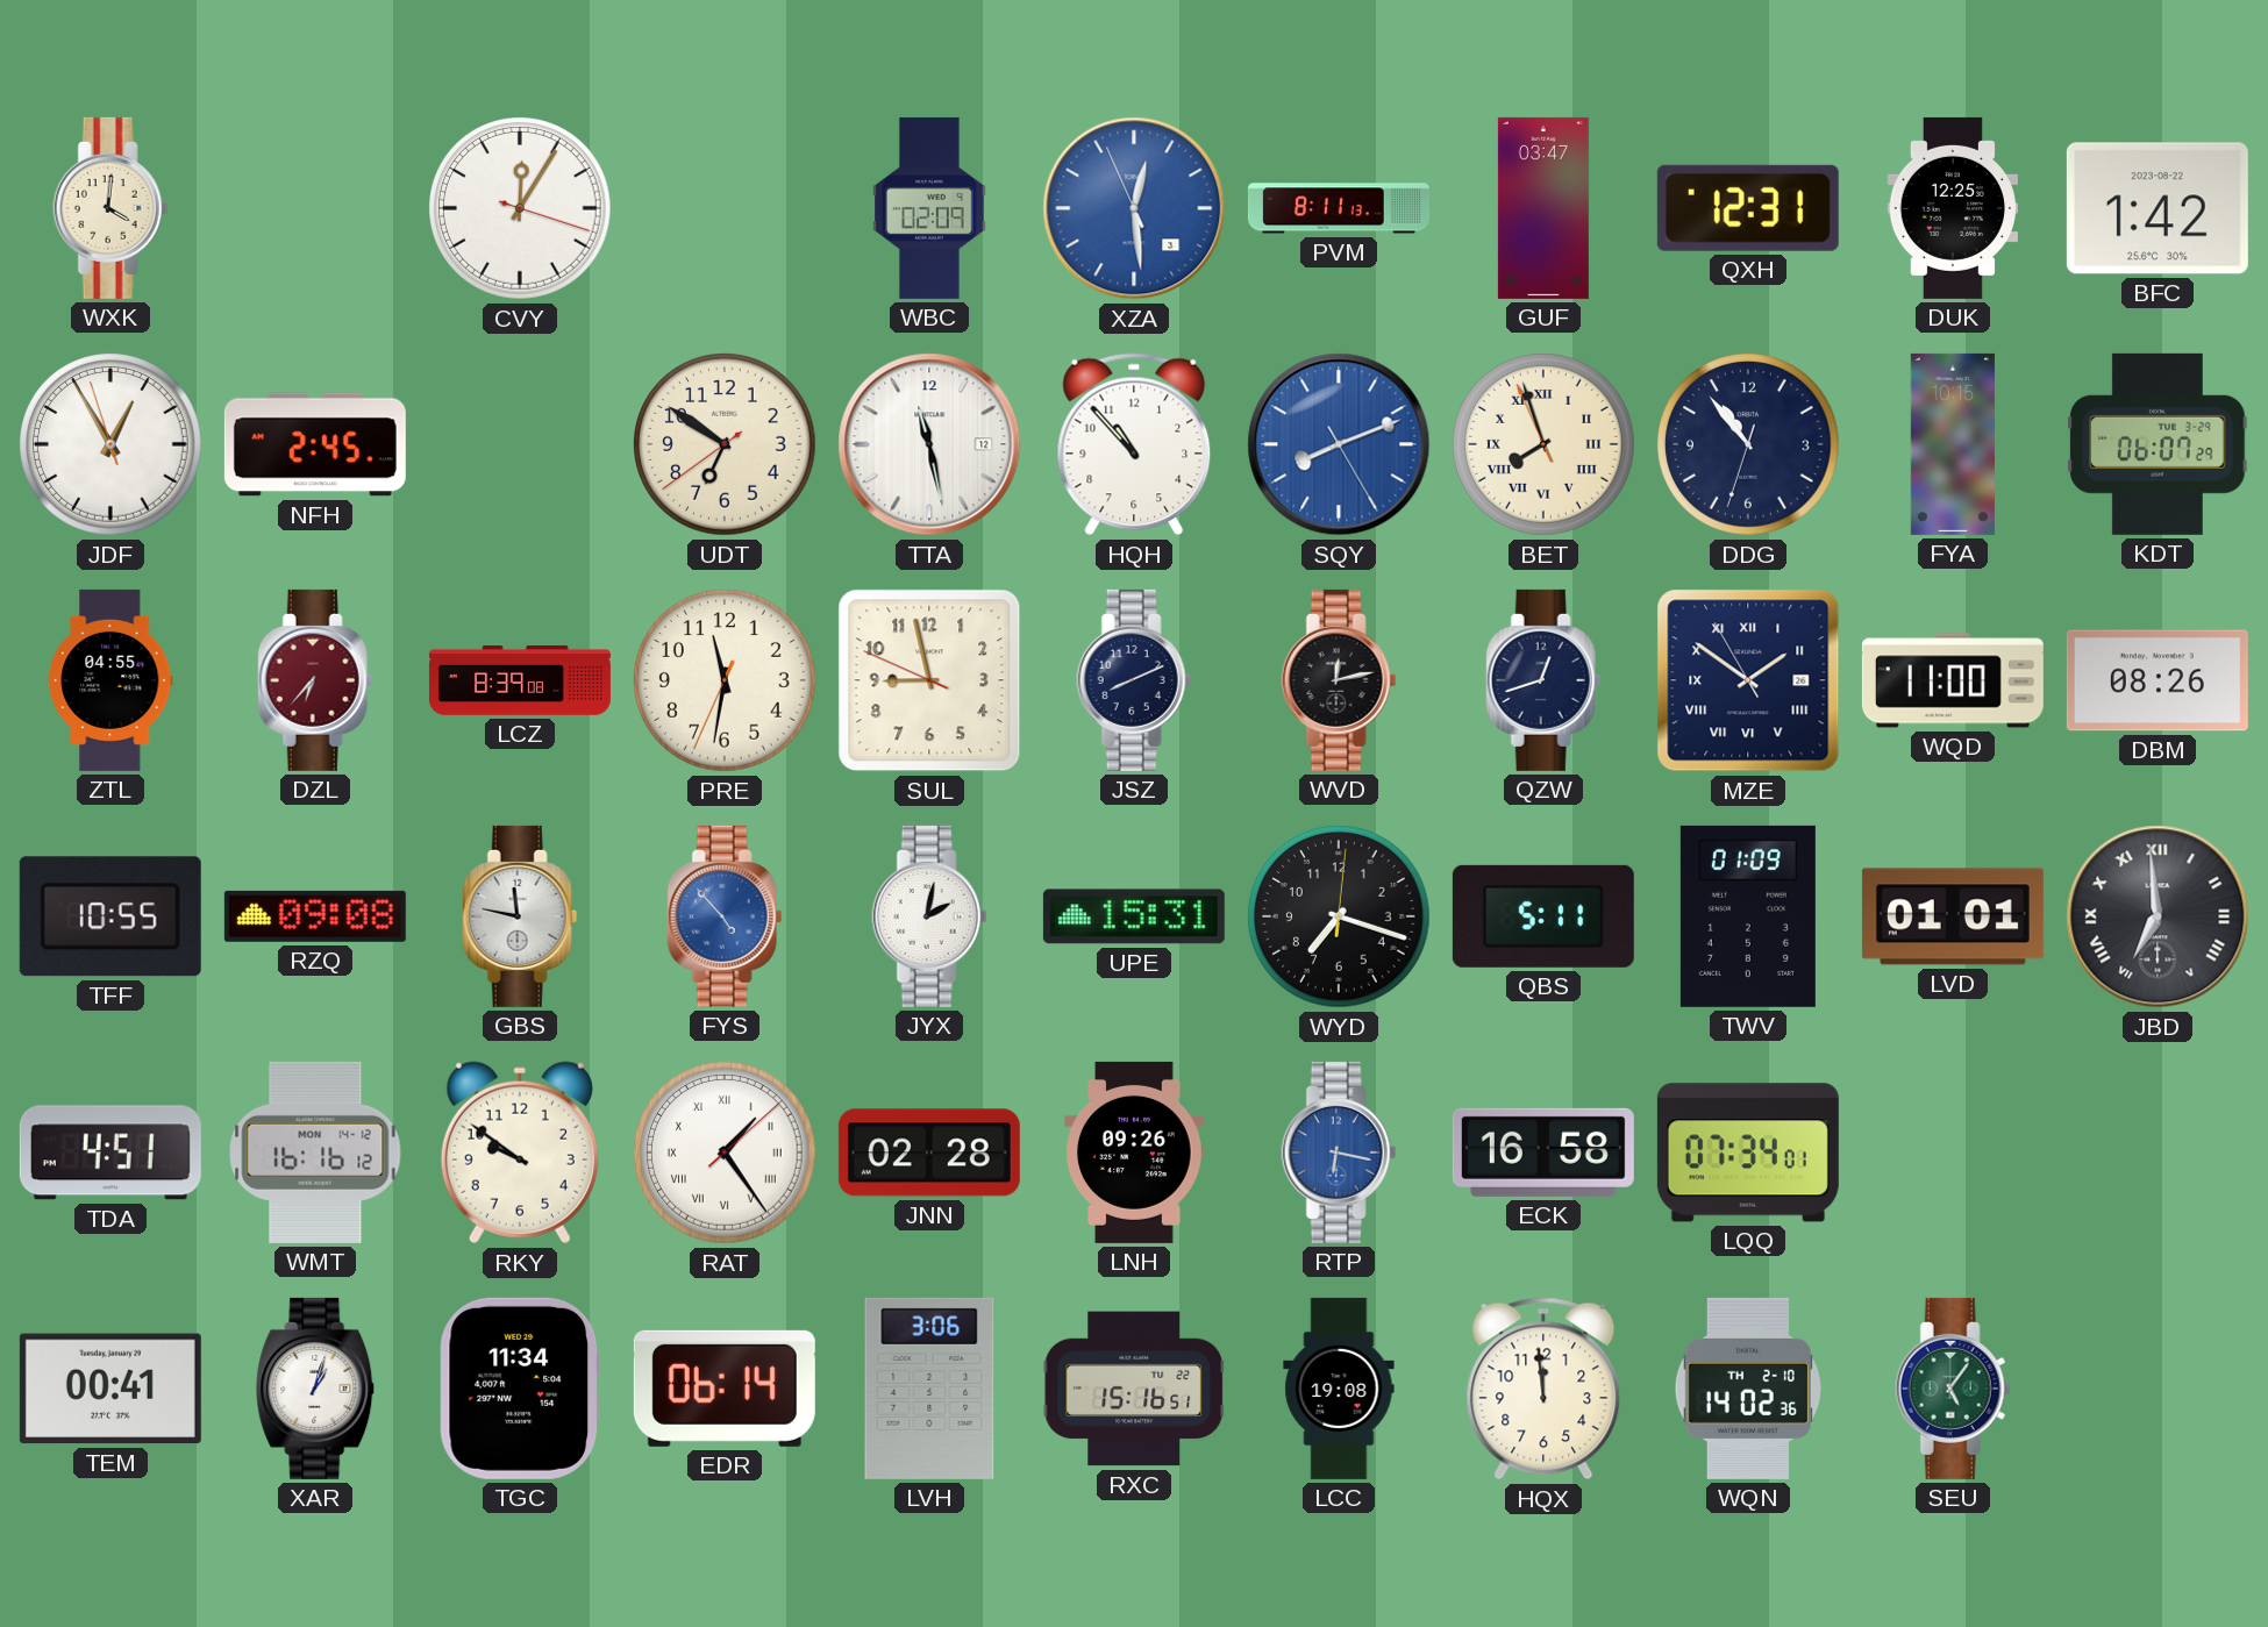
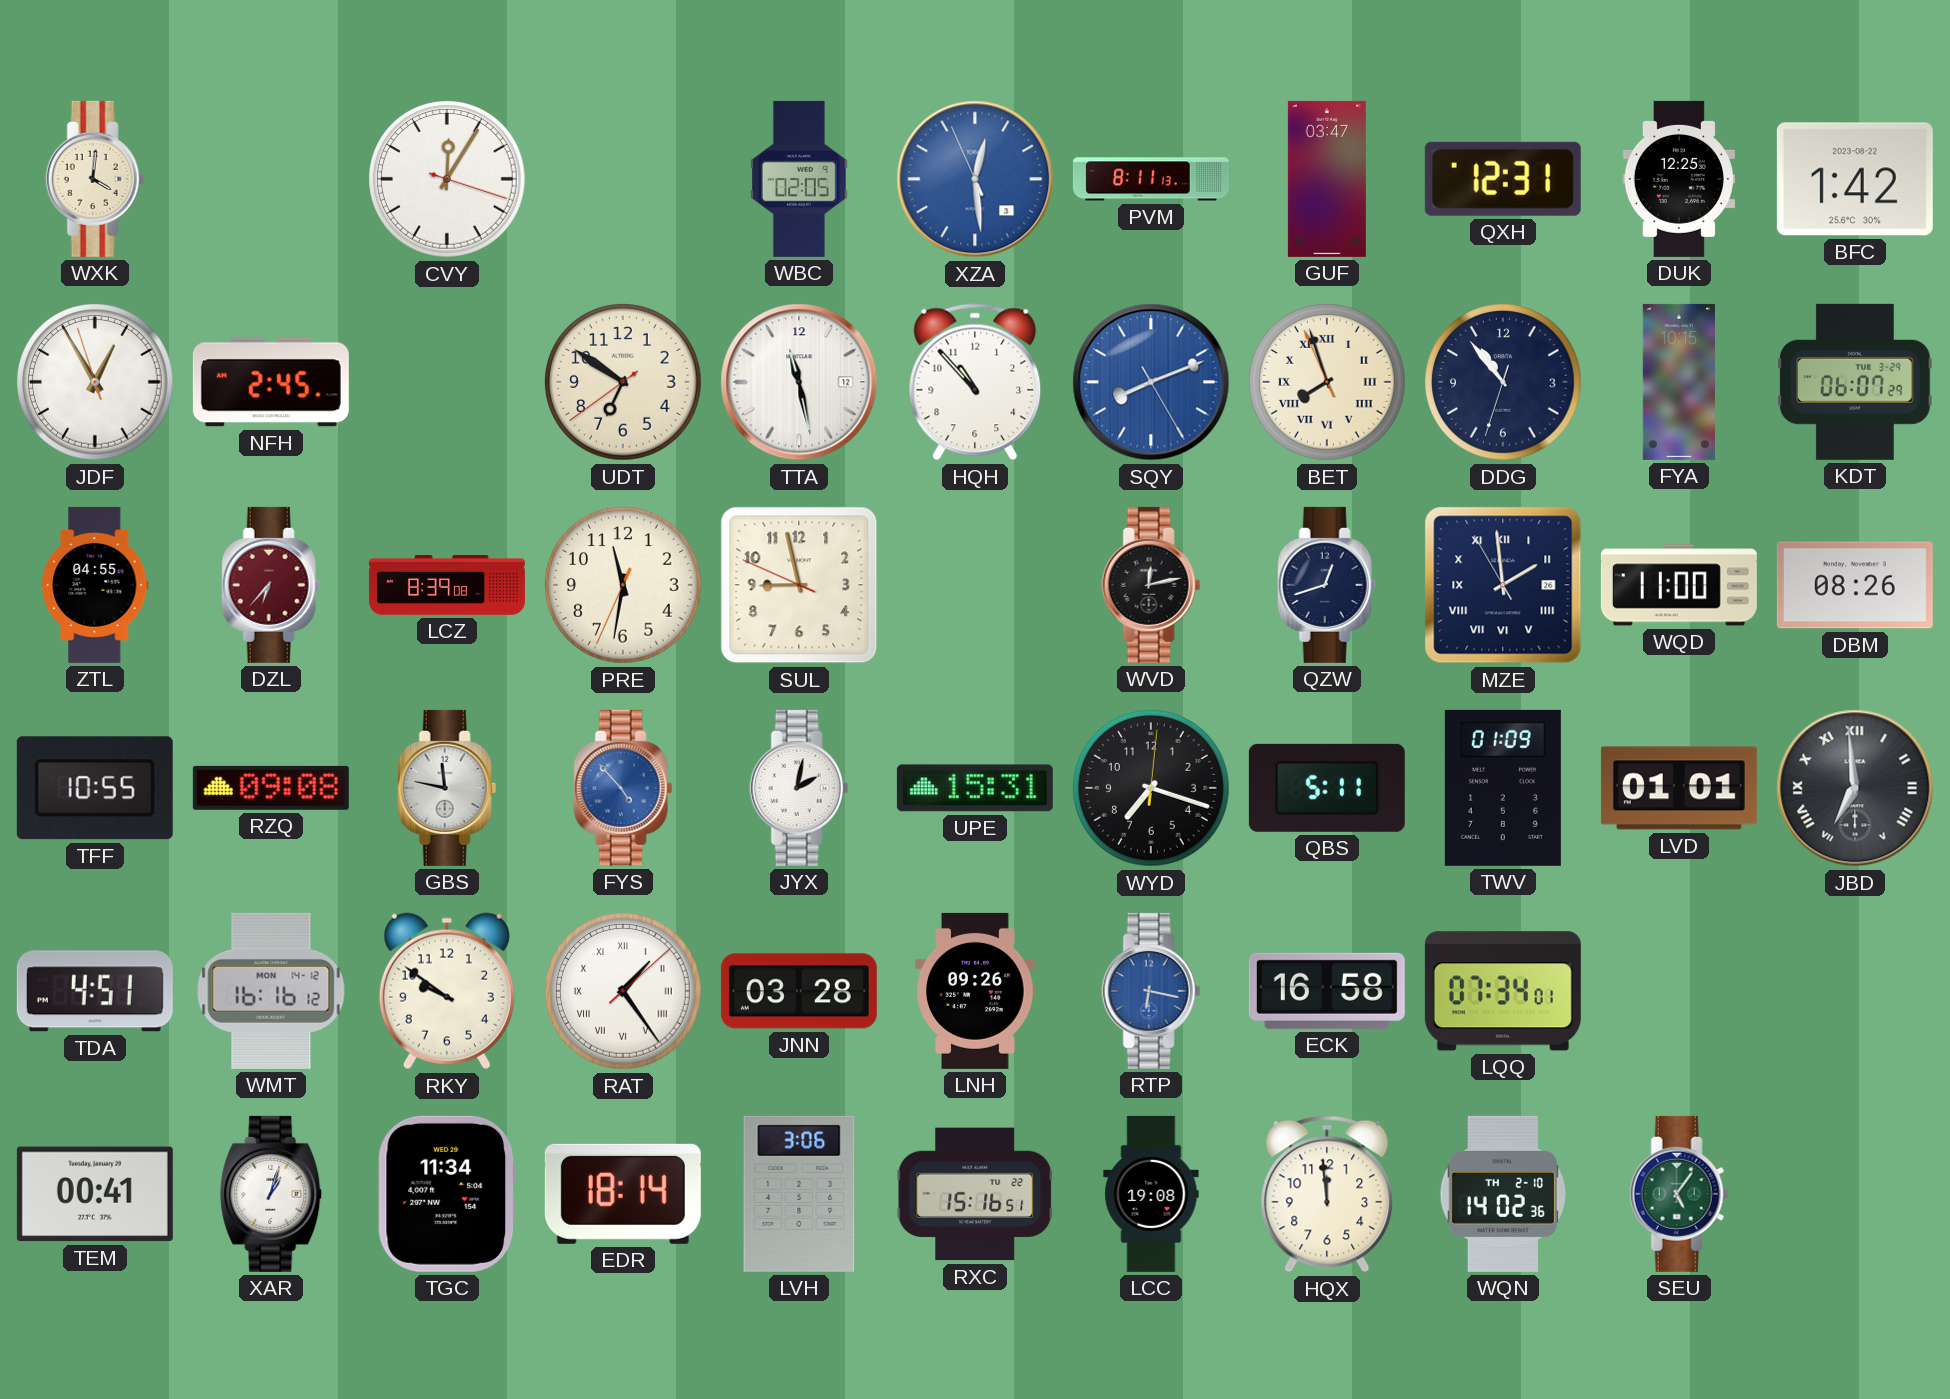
WBC: 02:09 -> 02:05 (799, 179)
JSZ: 8:11 -> none (1134, 680)
MZE: 1:50 -> 1:58 (1503, 585)
JNN: 02:28 -> 03:28 (799, 991)
EDR: 06:14 -> 18:14 (623, 1194)
